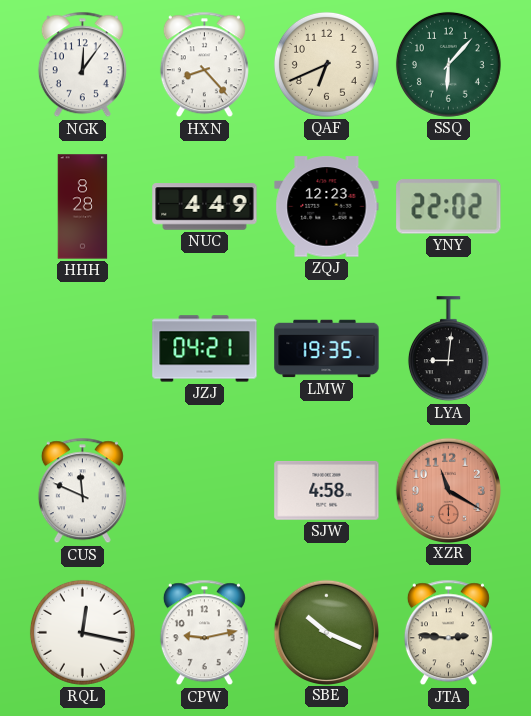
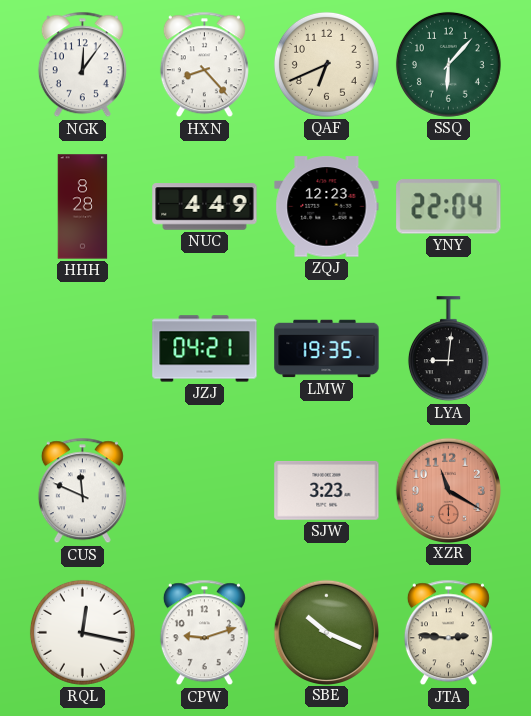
YNY: 22:02 -> 22:04 (449, 207)
SJW: 4:58 -> 3:23 (327, 491)
CPW: 9:13 -> 9:12 (204, 633)
